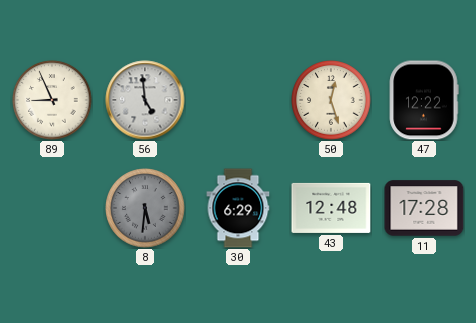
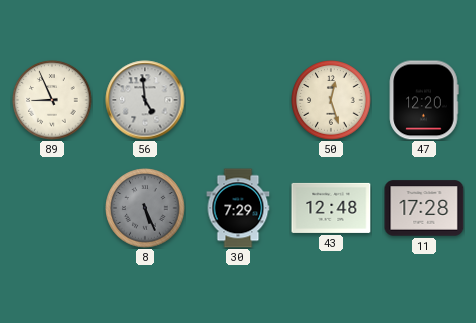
47: 12:22 -> 12:20 (424, 100)
8: 5:31 -> 5:26 (145, 208)
30: 6:29 -> 7:29 (238, 208)
